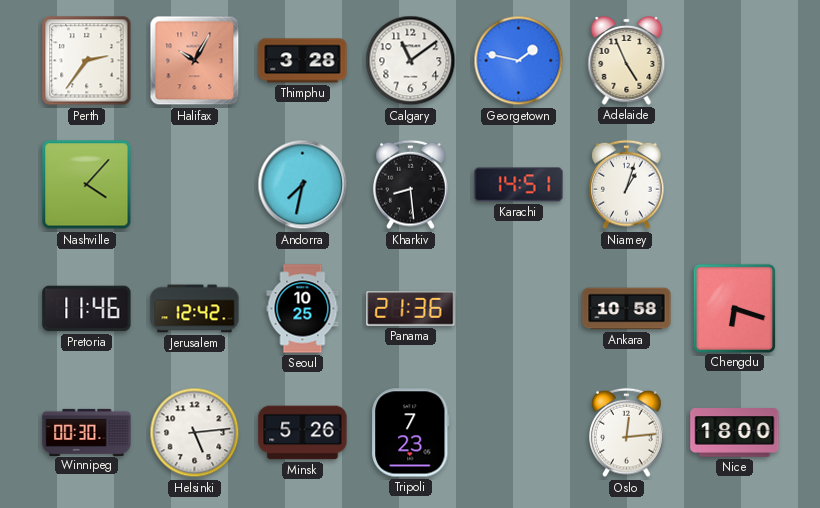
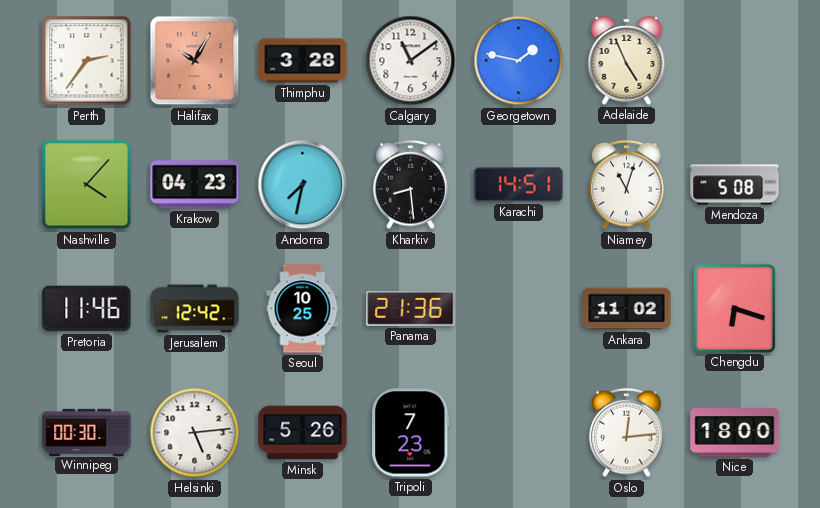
Krakow: none -> 04:23 (195, 185)
Niamey: 1:03 -> 11:03 (627, 185)
Mendoza: none -> 5:08 (735, 185)
Ankara: 10:58 -> 11:02 (627, 309)
